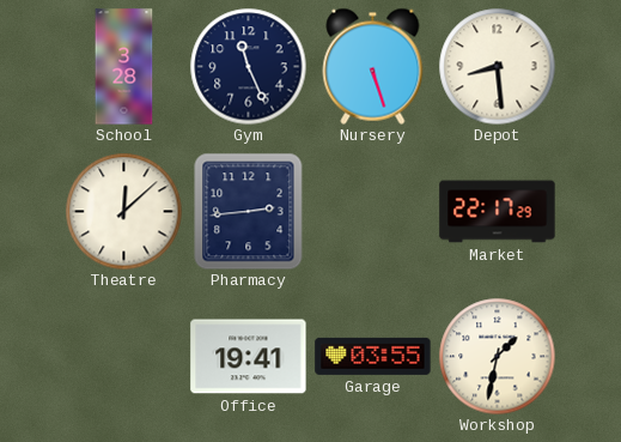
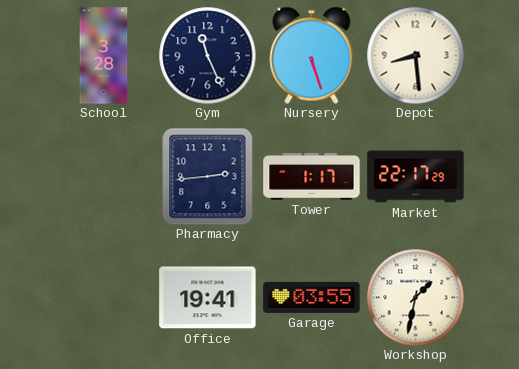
Theatre: 12:08 -> none (123, 211)
Tower: none -> 1:17 (312, 177)
